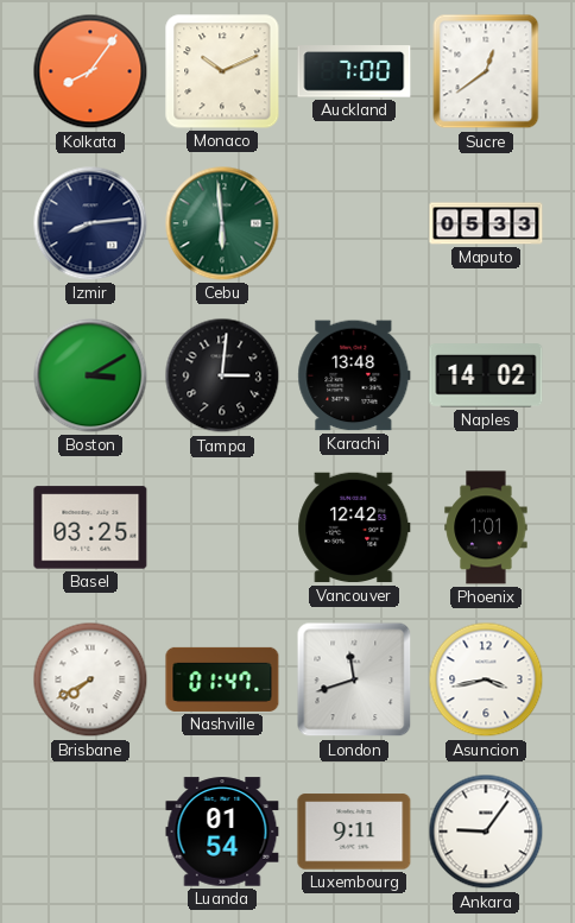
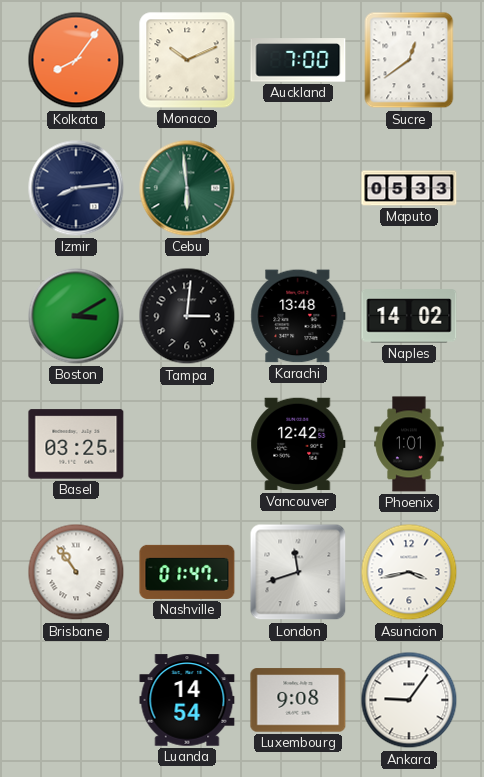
Brisbane: 7:40 -> 10:54 (76, 572)
Luanda: 01:54 -> 14:54 (187, 700)
Luxembourg: 9:11 -> 9:08 (298, 700)
